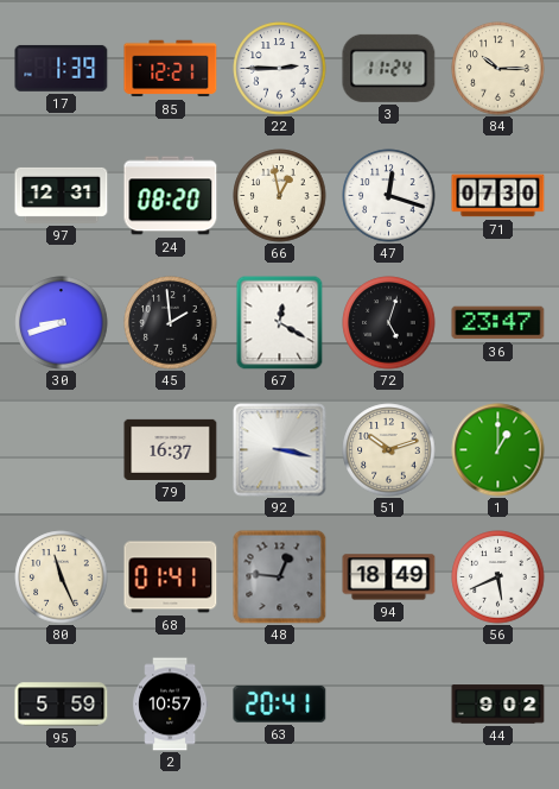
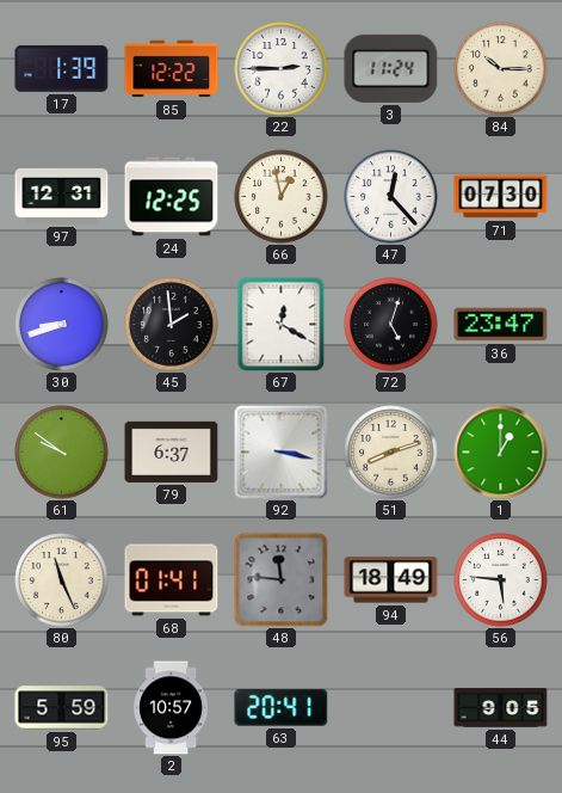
85: 12:21 -> 12:22 (172, 69)
24: 08:20 -> 12:25 (172, 197)
47: 12:18 -> 12:23 (391, 197)
61: none -> 9:51 (62, 453)
79: 16:37 -> 6:37 (172, 451)
51: 10:12 -> 8:12 (391, 453)
48: 12:46 -> 11:46 (282, 580)
56: 5:41 -> 5:46 (501, 580)
44: 9:02 -> 9:05 (501, 708)
